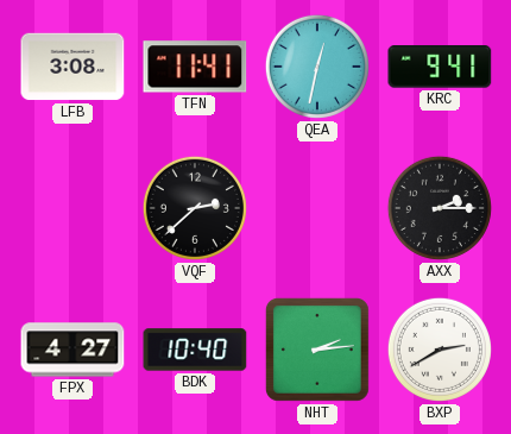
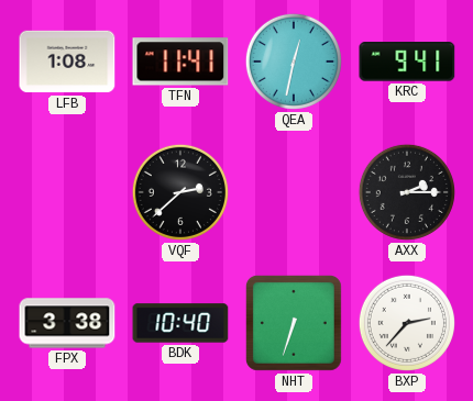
LFB: 3:08 -> 1:08 (67, 62)
FPX: 4:27 -> 3:38 (67, 323)
NHT: 2:14 -> 6:33 (294, 323)
BXP: 2:40 -> 2:37 (407, 323)
